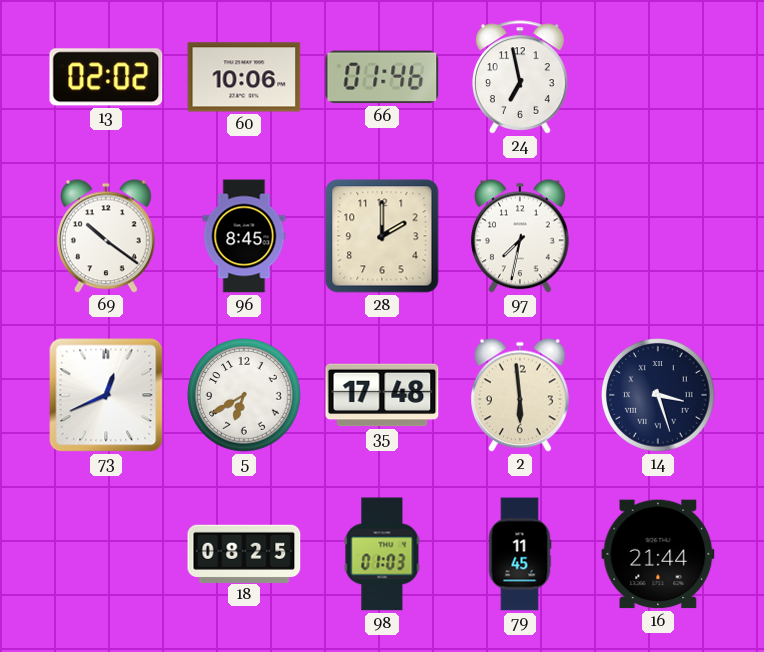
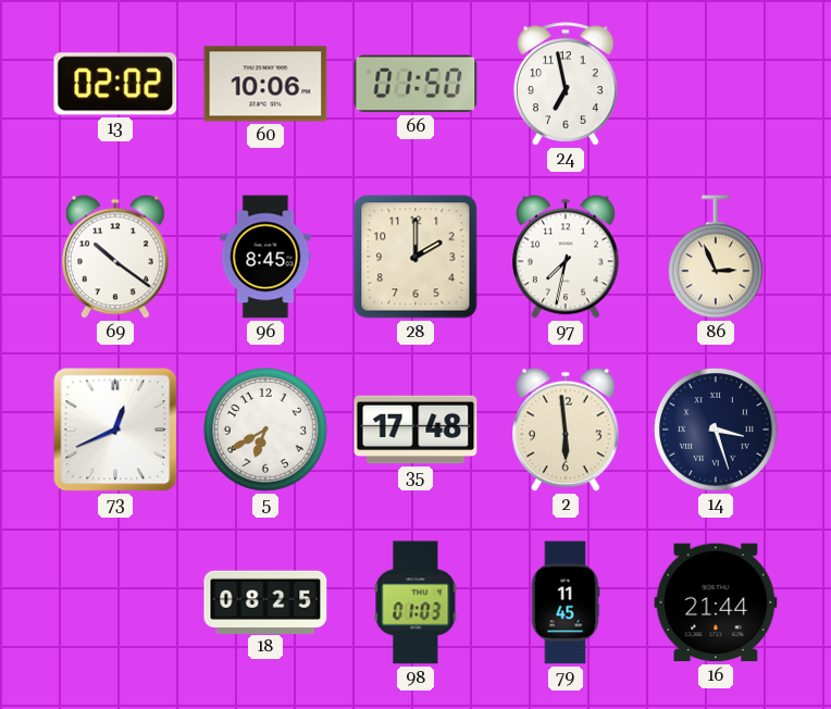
66: 01:46 -> 01:50 (415, 84)
86: none -> 2:56 (717, 257)
